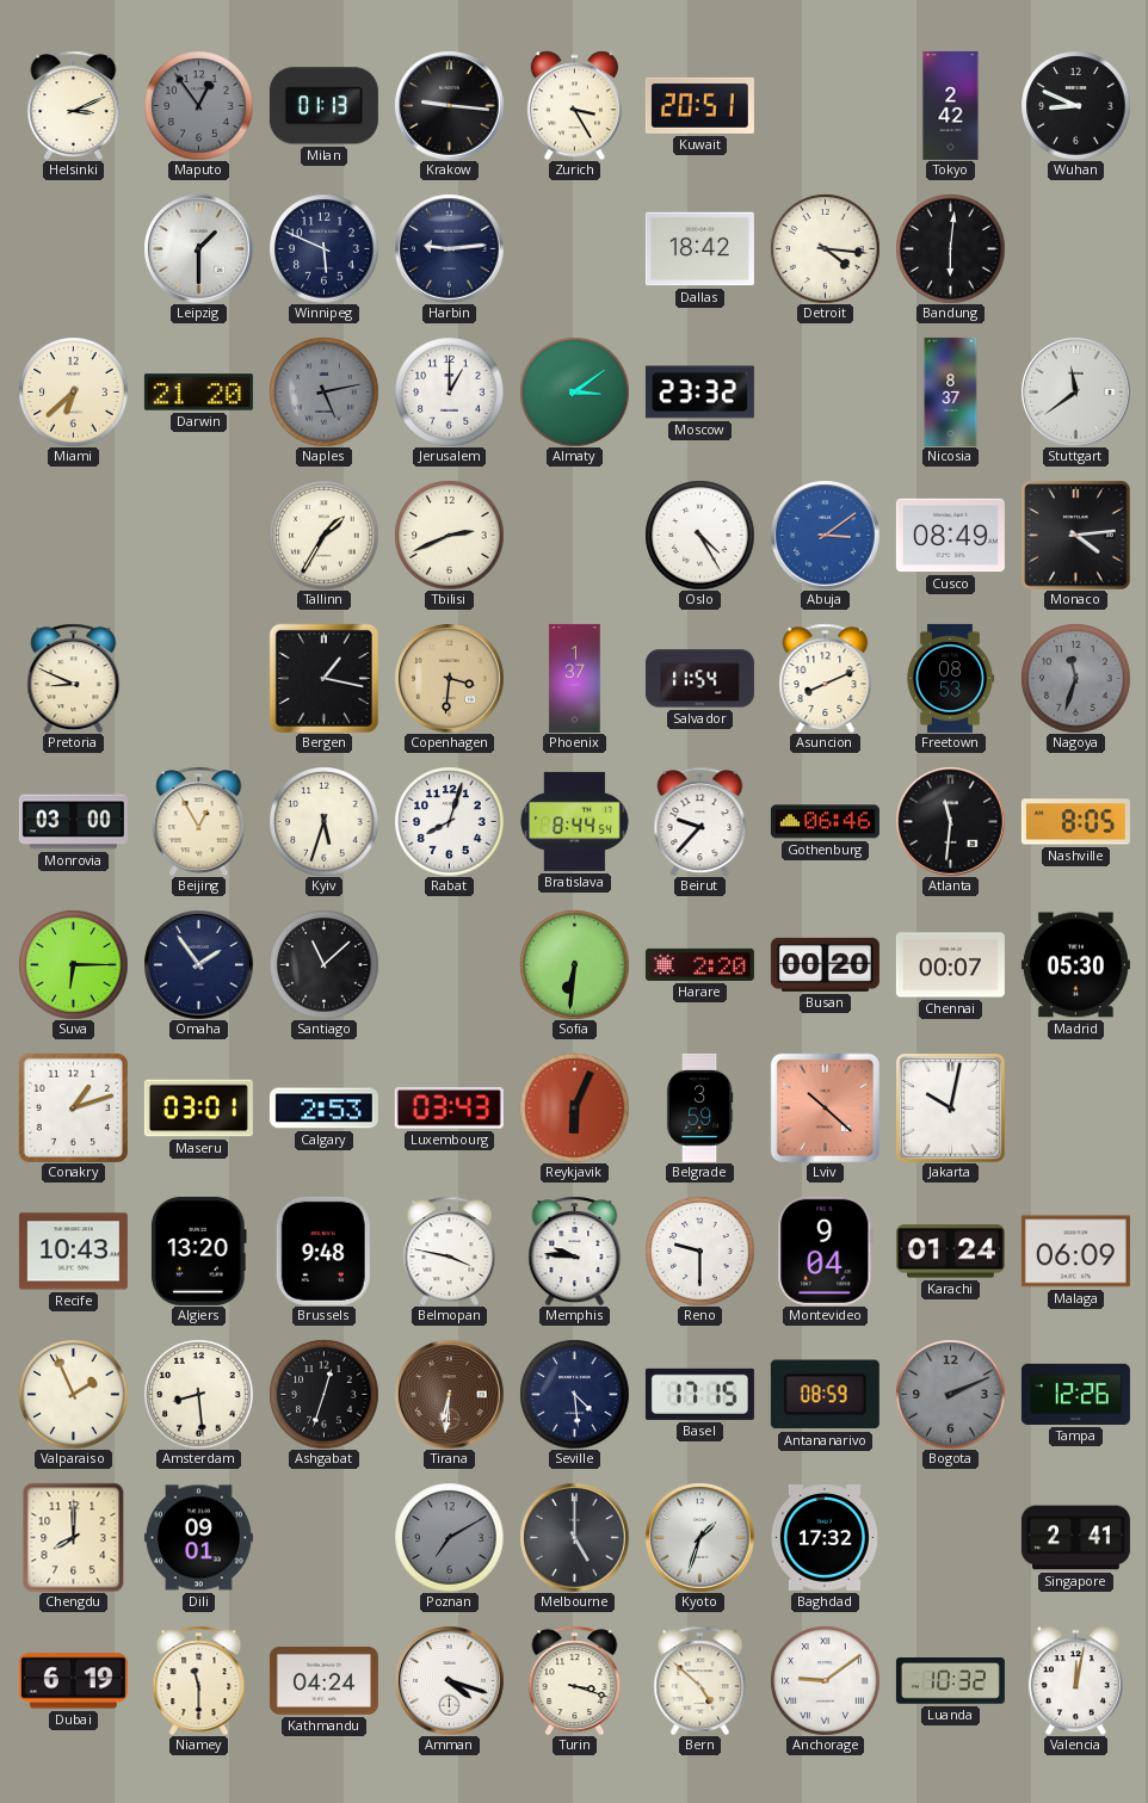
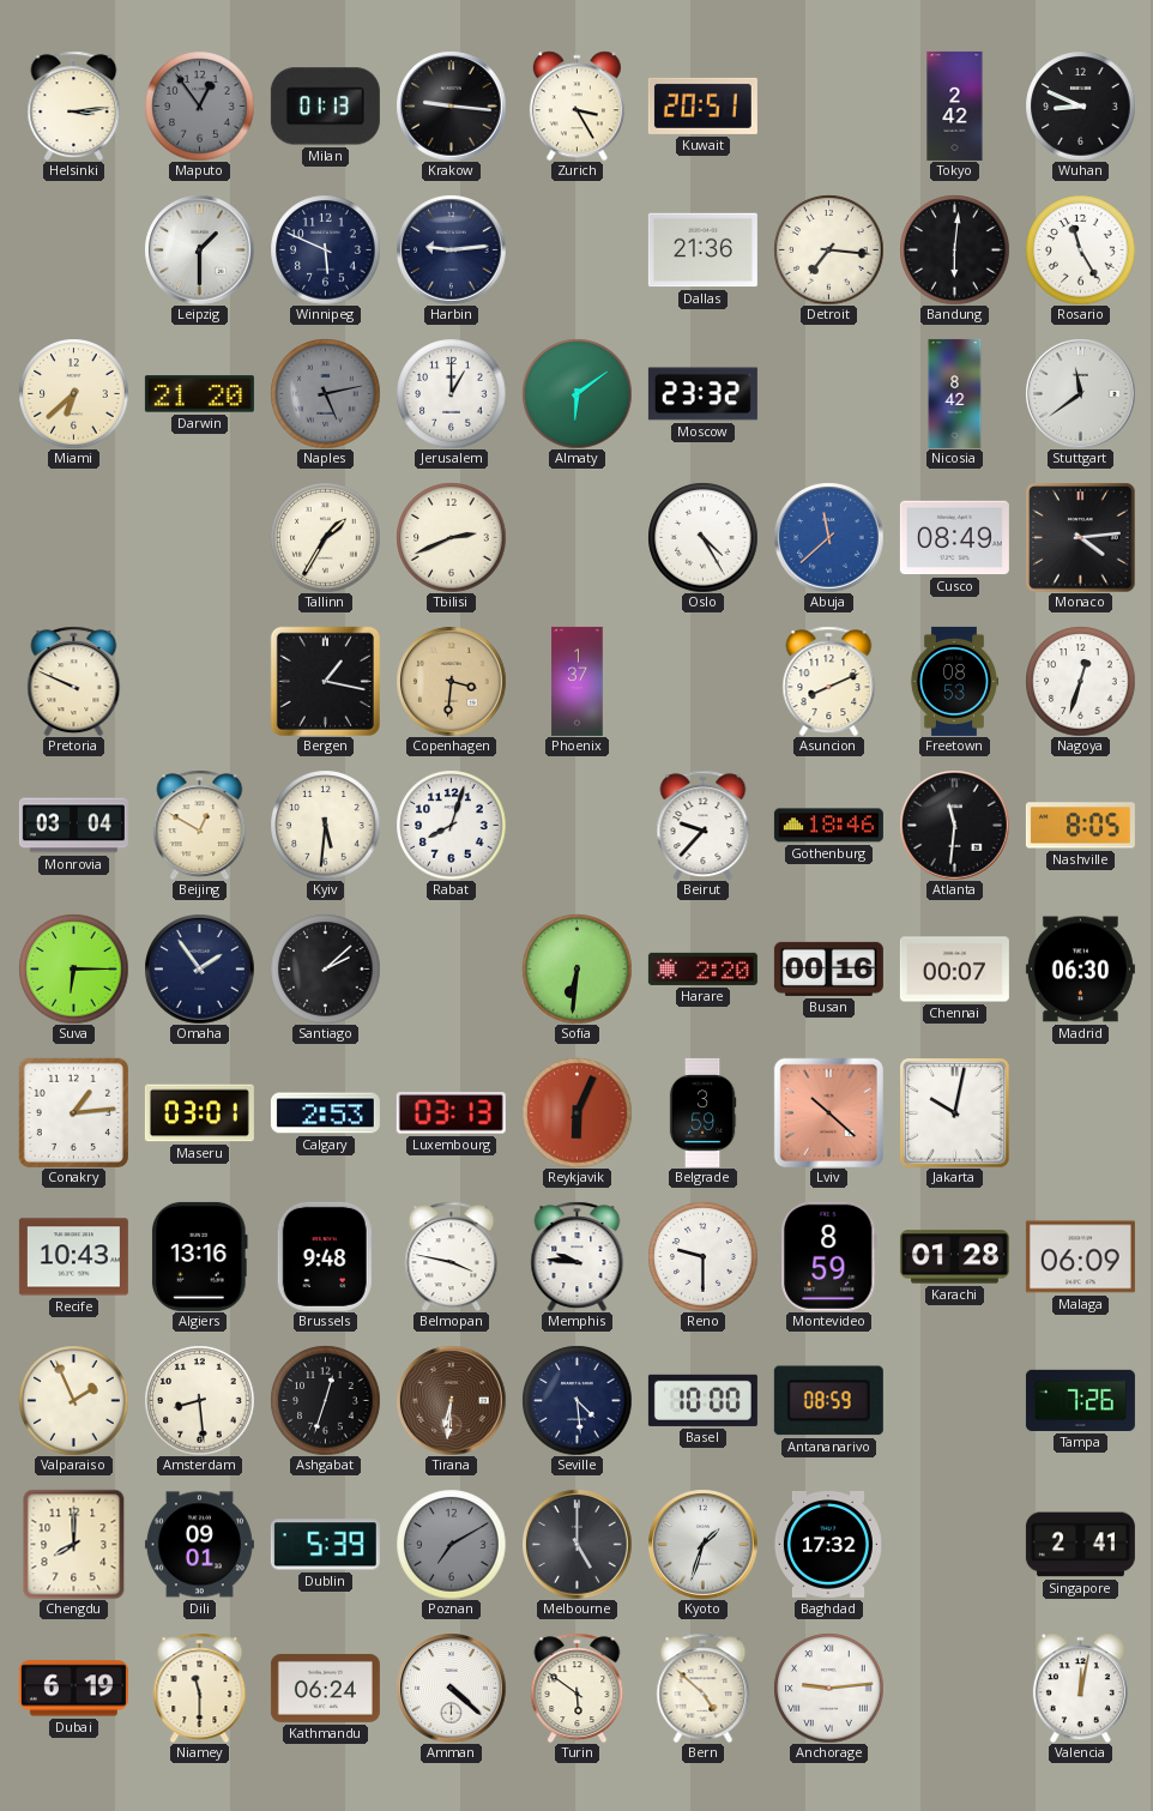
Helsinki: 3:11 -> 3:14 (74, 105)
Dallas: 18:42 -> 21:36 (702, 250)
Detroit: 4:16 -> 7:16 (828, 249)
Rosario: none -> 11:25 (1080, 249)
Almaty: 3:09 -> 6:09 (576, 393)
Nicosia: 8:37 -> 8:42 (955, 393)
Abuja: 3:09 -> 11:38 (828, 537)
Pretoria: 8:49 -> 9:49 (74, 681)
Salvador: 11:54 -> none (699, 679)
Nagoya: 11:33 -> 12:33 (1080, 681)
Nagoya dial: grey -> white (1080, 681)
Monrovia: 03:00 -> 03:04 (73, 826)
Beijing: 12:55 -> 12:50 (200, 825)
Kyiv: 5:33 -> 5:31 (325, 825)
Bratislava: 8:44 -> none (574, 821)
Gothenburg: 06:46 -> 18:46 (828, 826)
Santiago: 11:08 -> 2:08 (325, 968)
Busan: 00:20 -> 00:16 (828, 968)
Madrid: 05:30 -> 06:30 (1080, 970)
Conakry: 1:12 -> 1:14 (73, 1112)
Luxembourg: 03:43 -> 03:13 (451, 1113)
Algiers: 13:20 -> 13:16 (199, 1256)
Montevideo: 9:04 -> 8:59 (829, 1256)
Karachi: 01:24 -> 01:28 (954, 1257)
Basel: 17:15 -> 10:00 (702, 1400)
Bogota: 2:11 -> none (950, 1394)
Tampa: 12:26 -> 7:26 (1080, 1400)
Dublin: none -> 5:39 (325, 1545)
Kathmandu: 04:24 -> 06:24 (325, 1688)
Amman: 4:18 -> 4:22 (451, 1688)
Turin: 3:18 -> 5:51 (578, 1688)
Anchorage: 9:09 -> 9:14 (828, 1688)
Luanda: 10:32 -> none (950, 1681)
